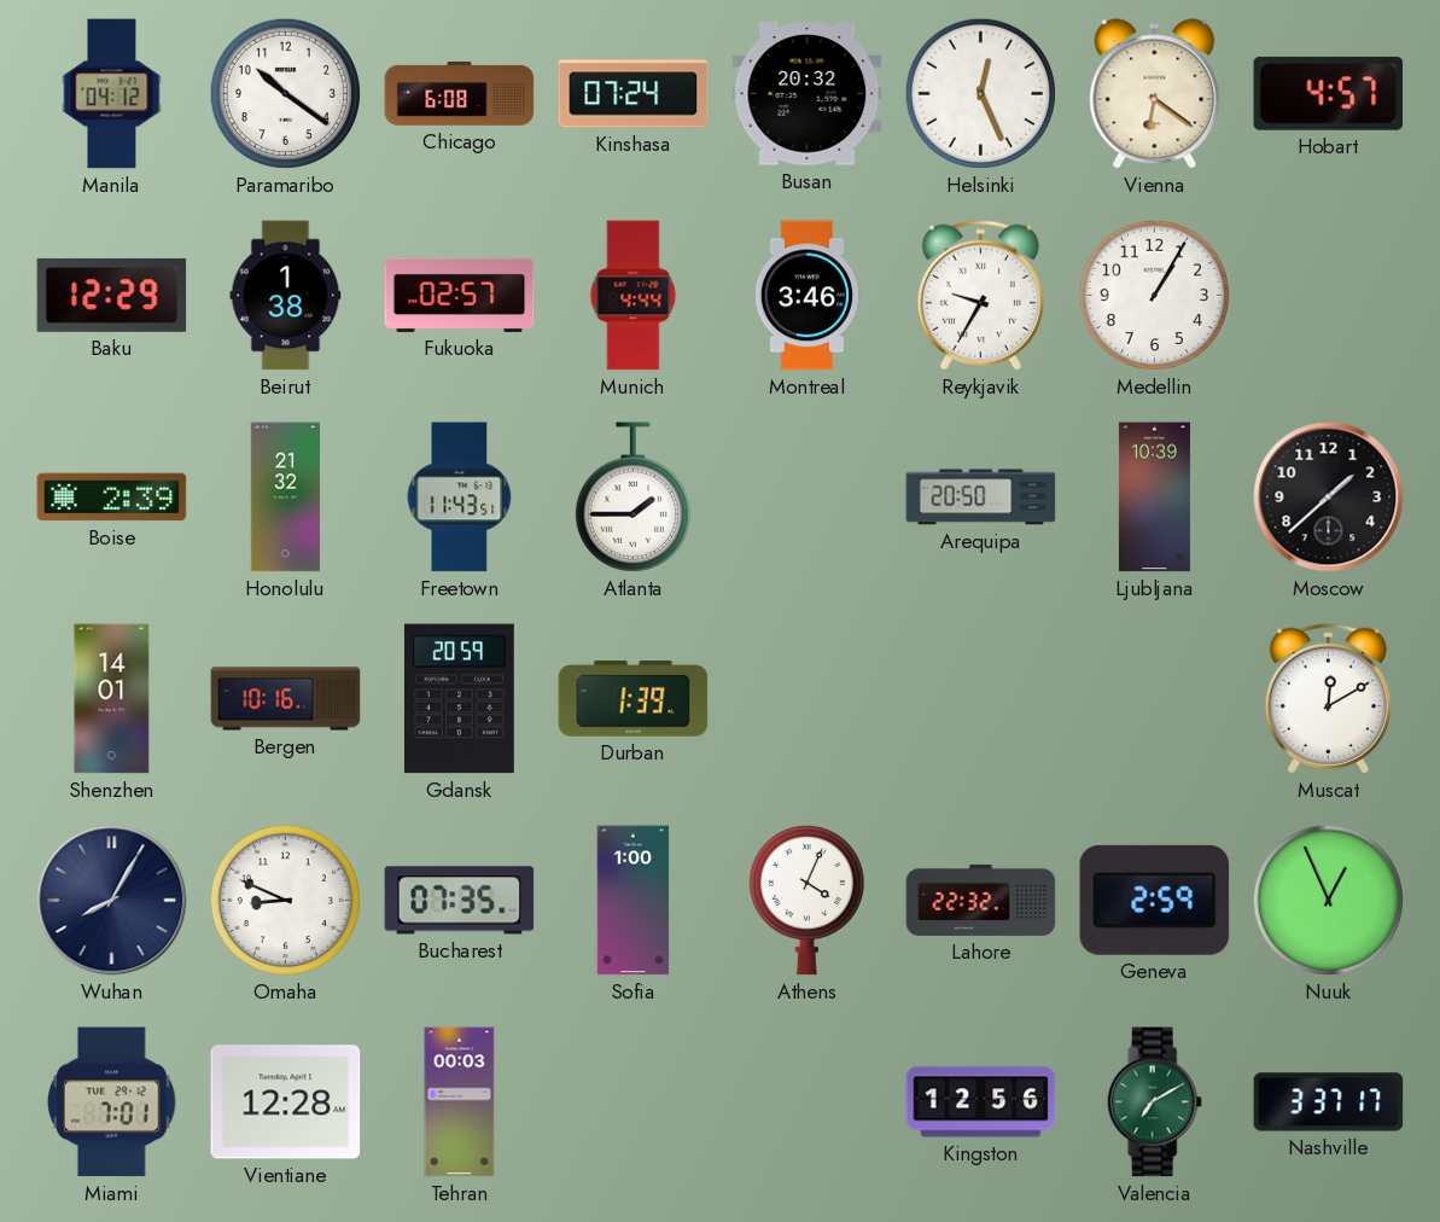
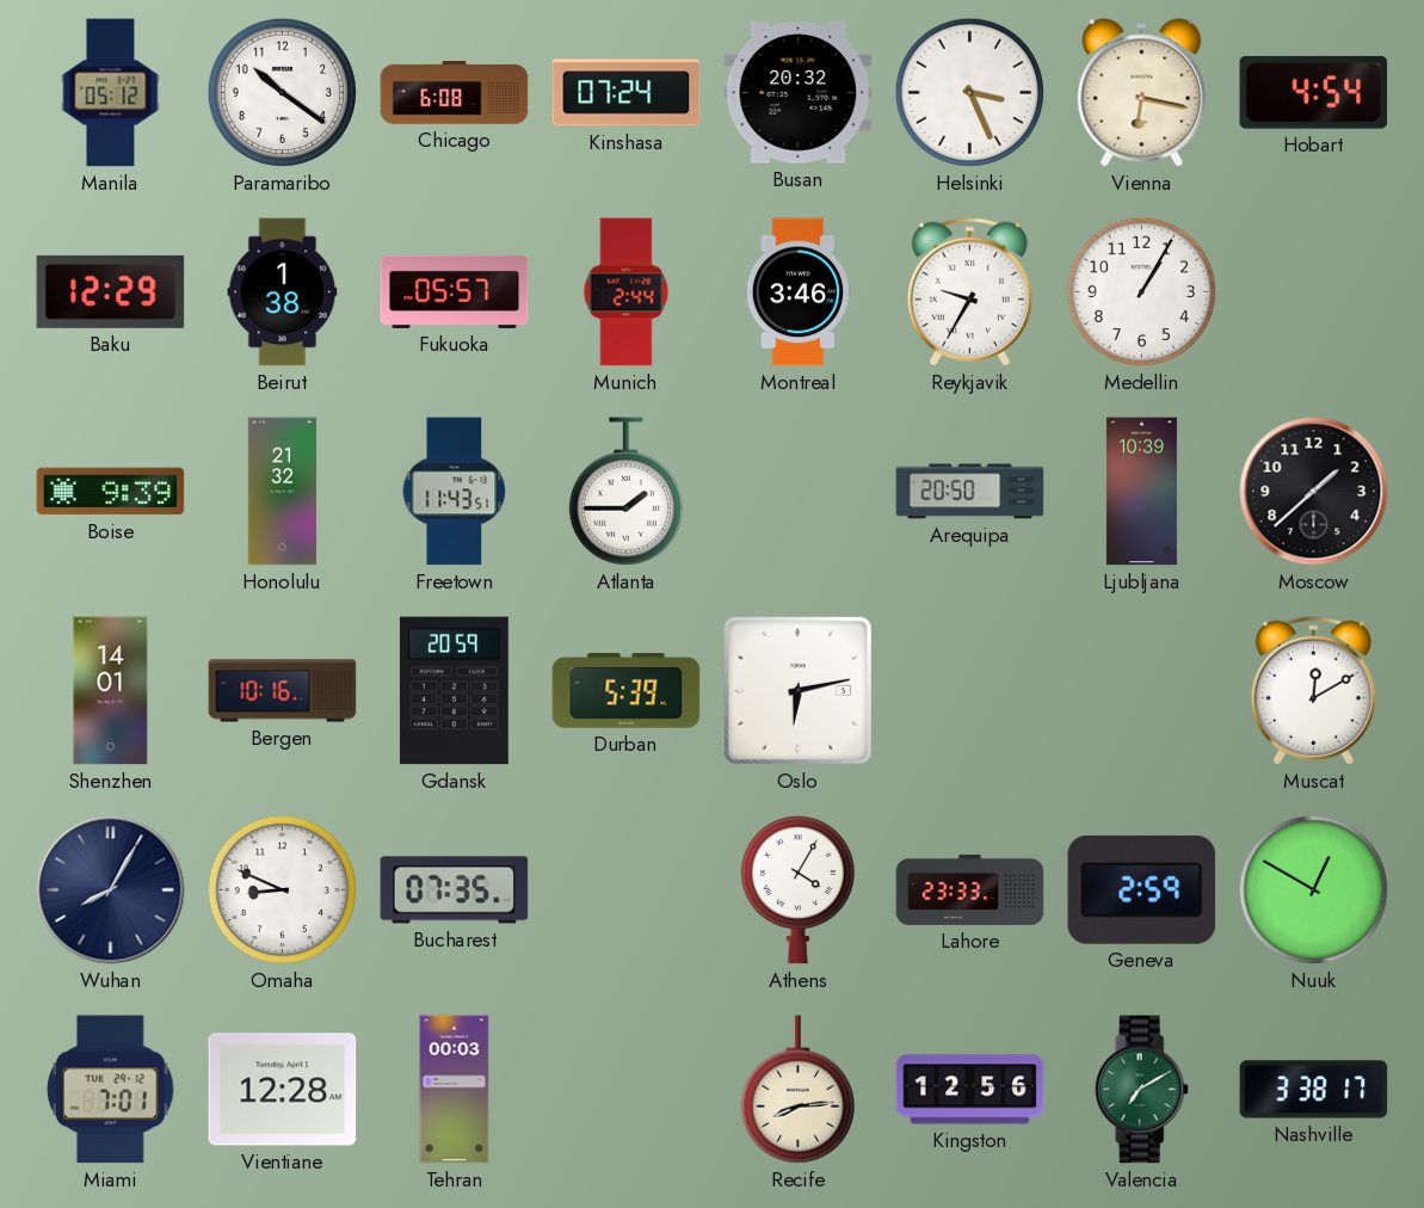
Manila: 04:12 -> 05:12 (111, 93)
Helsinki: 12:26 -> 3:26 (969, 92)
Vienna: 6:21 -> 6:17 (1142, 93)
Hobart: 4:57 -> 4:54 (1314, 92)
Fukuoka: 02:57 -> 05:57 (455, 291)
Munich: 4:44 -> 2:44 (627, 292)
Boise: 2:39 -> 9:39 (111, 492)
Durban: 1:39 -> 5:39 (627, 691)
Oslo: none -> 6:13 (797, 690)
Sofia: 1:00 -> none (634, 901)
Athens: 4:04 -> 4:05 (797, 889)
Lahore: 22:32 -> 23:33 (970, 889)
Nuuk: 12:56 -> 12:50 (1313, 889)
Recife: none -> 8:14 (797, 1090)
Nashville: 3:37 -> 3:38 (1314, 1090)
